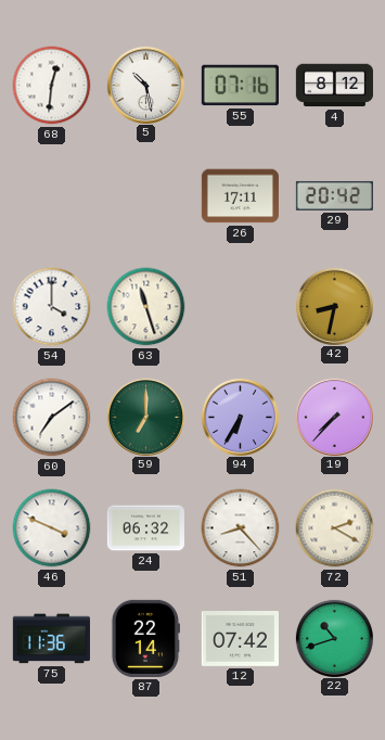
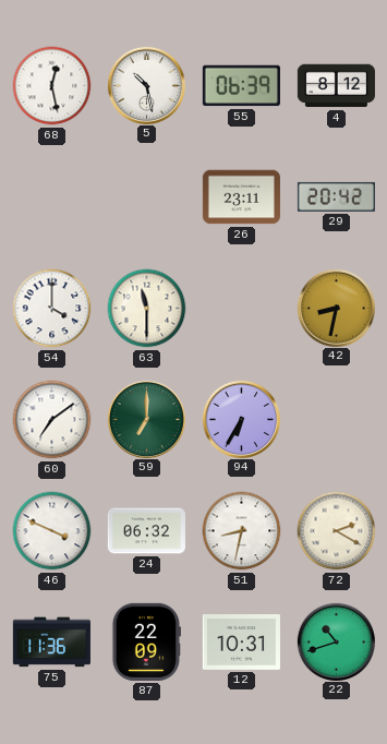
68: 12:31 -> 12:28 (52, 86)
55: 07:16 -> 06:39 (241, 86)
26: 17:11 -> 23:11 (241, 197)
63: 11:27 -> 11:30 (147, 309)
19: 7:37 -> none (334, 417)
51: 8:23 -> 8:32 (242, 531)
87: 22:14 -> 22:09 (146, 641)
12: 07:42 -> 10:31 (241, 643)
